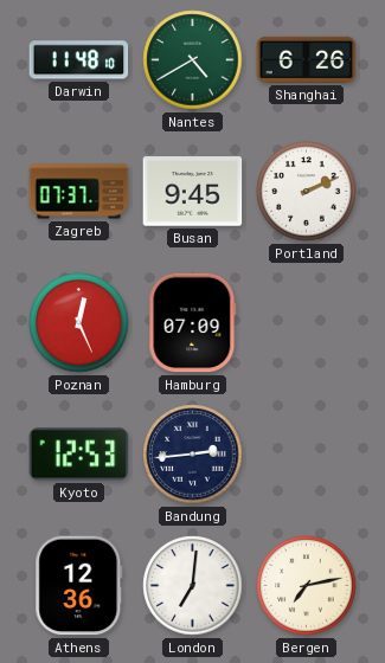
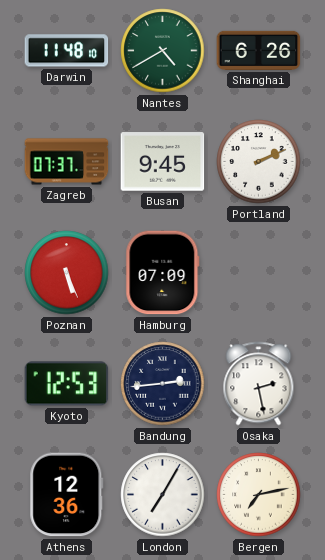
Poznan: 12:26 -> 5:26 (67, 273)
Osaka: none -> 2:28 (259, 384)
London: 7:01 -> 7:05 (163, 495)
